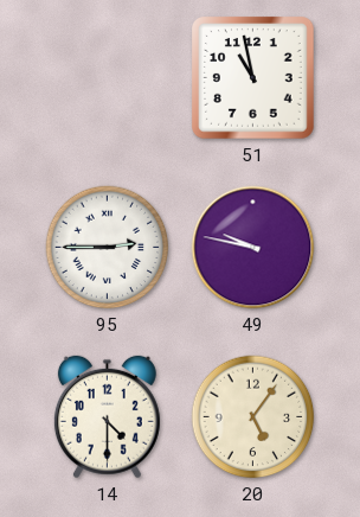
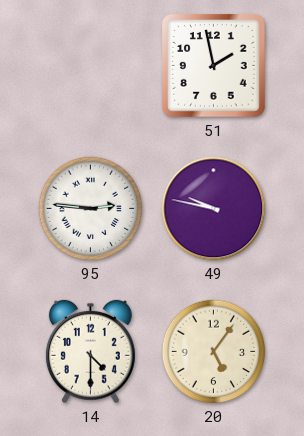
51: 10:58 -> 1:58 (214, 66)
95: 2:45 -> 2:46 (91, 209)
